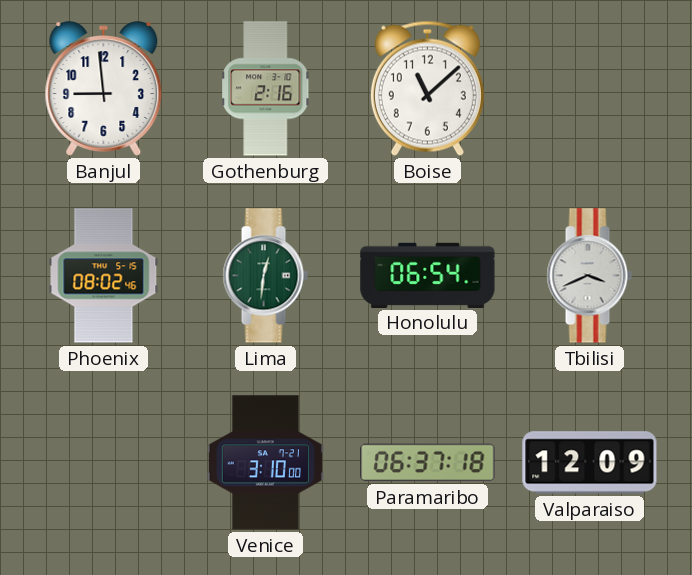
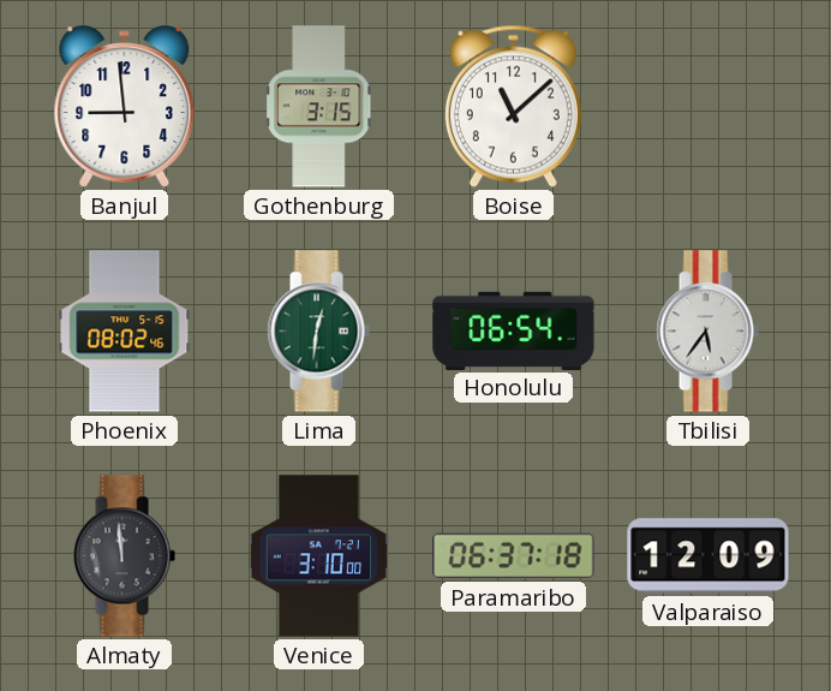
Gothenburg: 2:16 -> 3:15 (319, 107)
Tbilisi: 3:41 -> 5:36 (707, 332)
Almaty: none -> 11:59 (124, 556)
